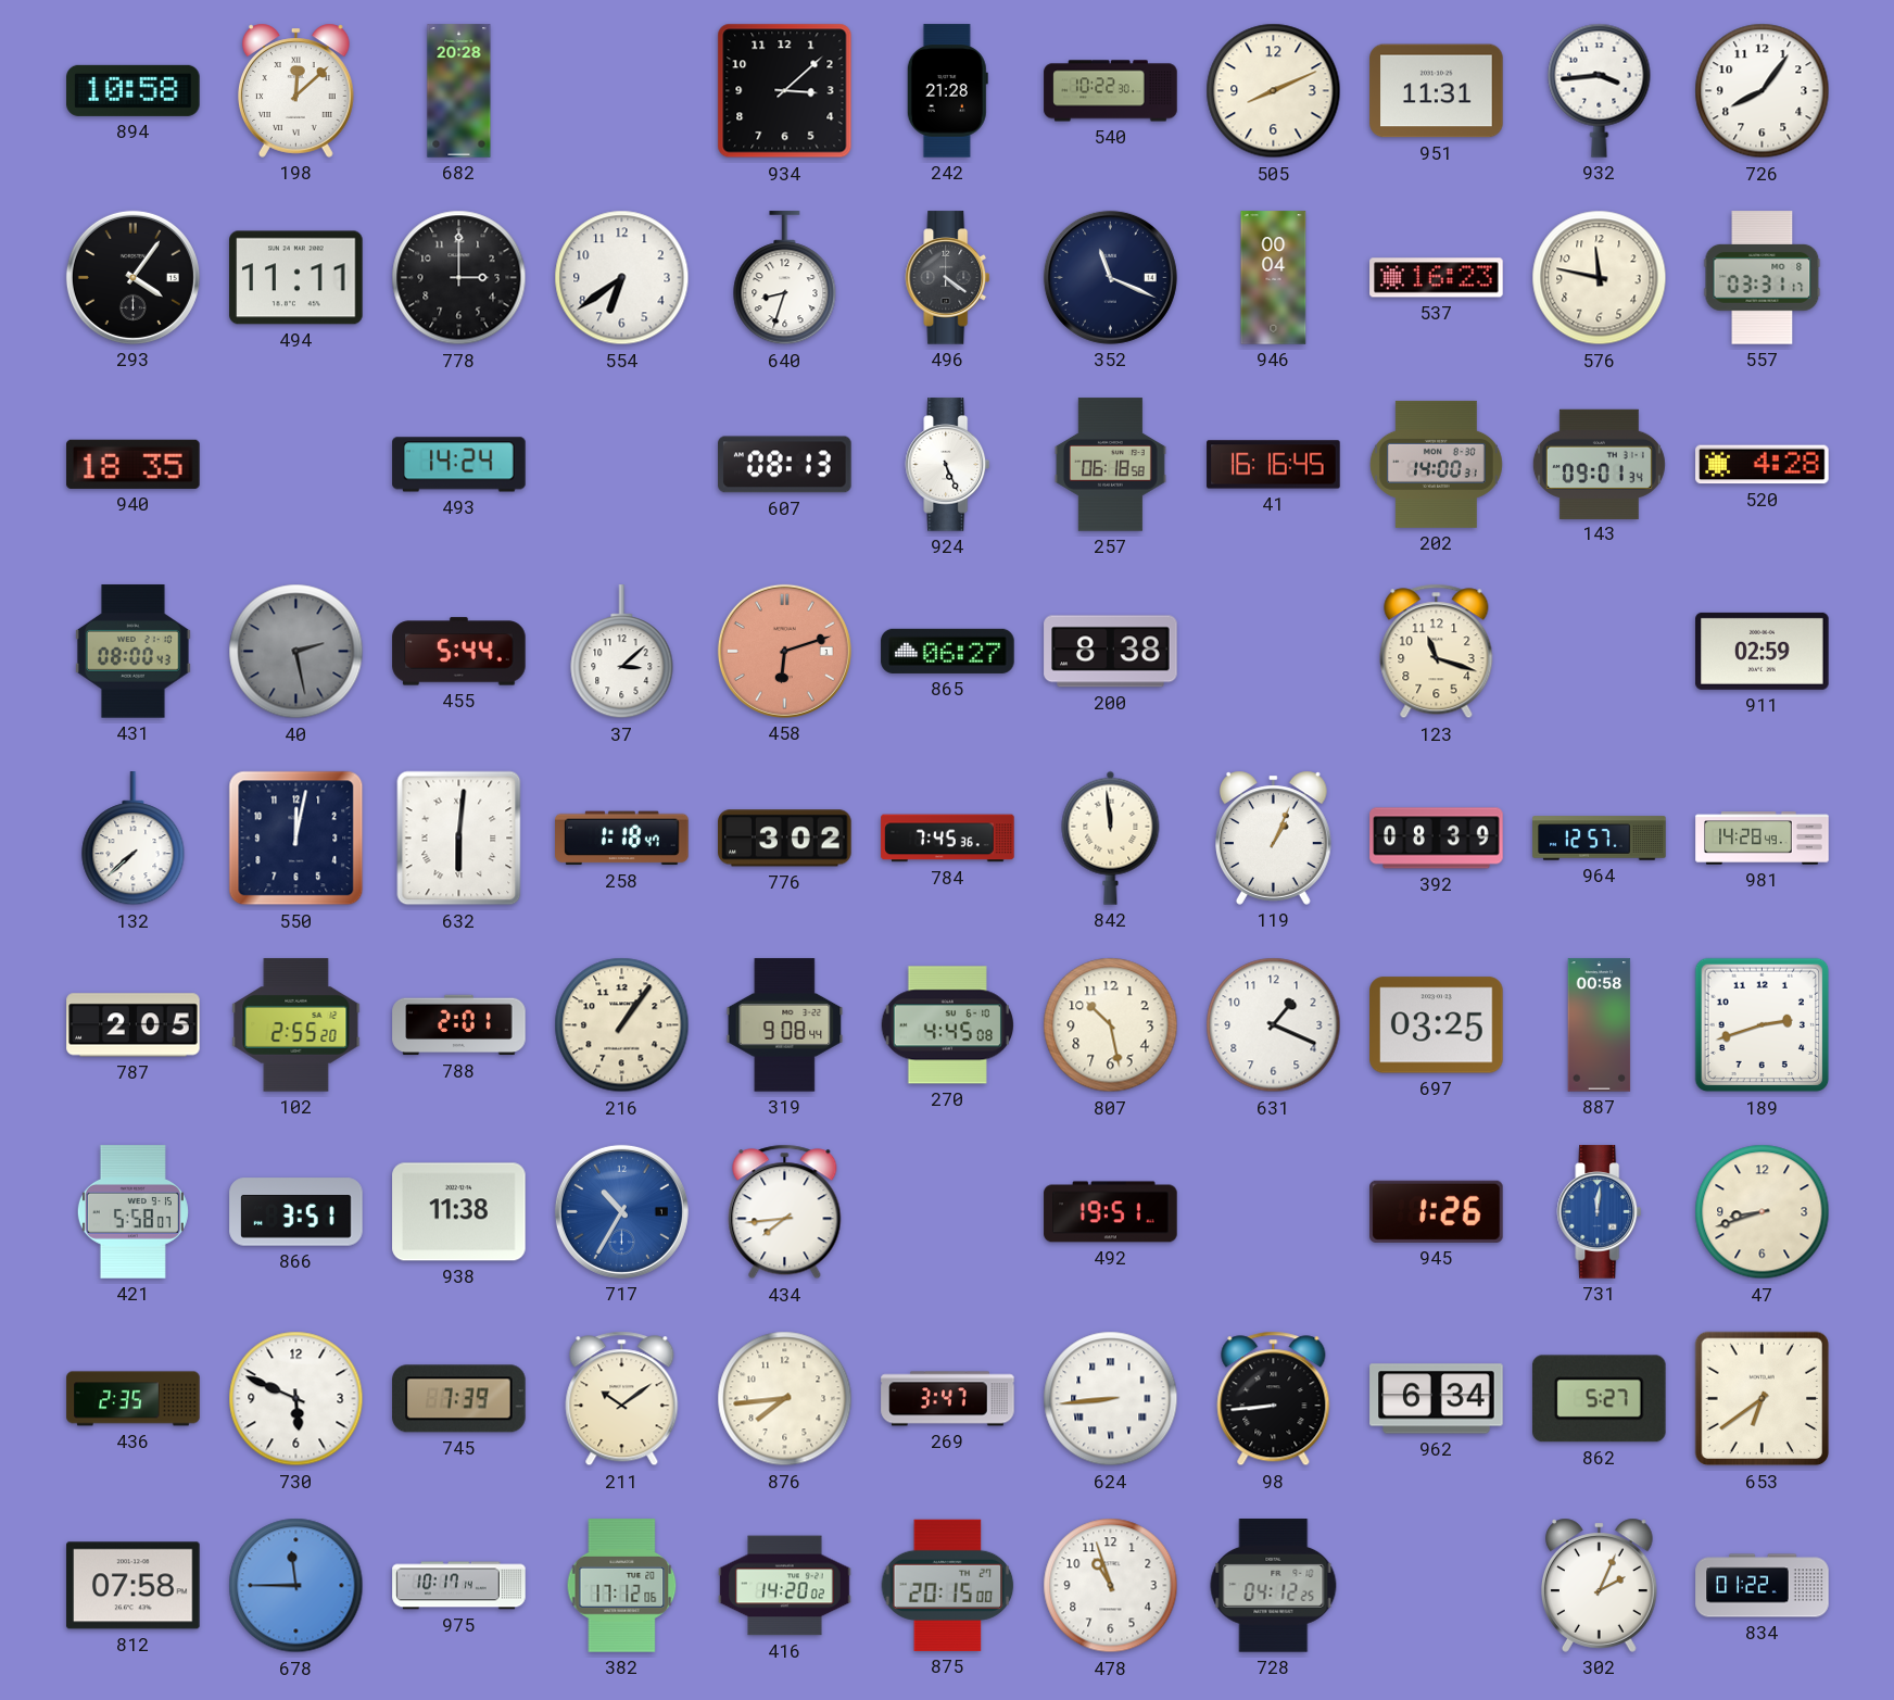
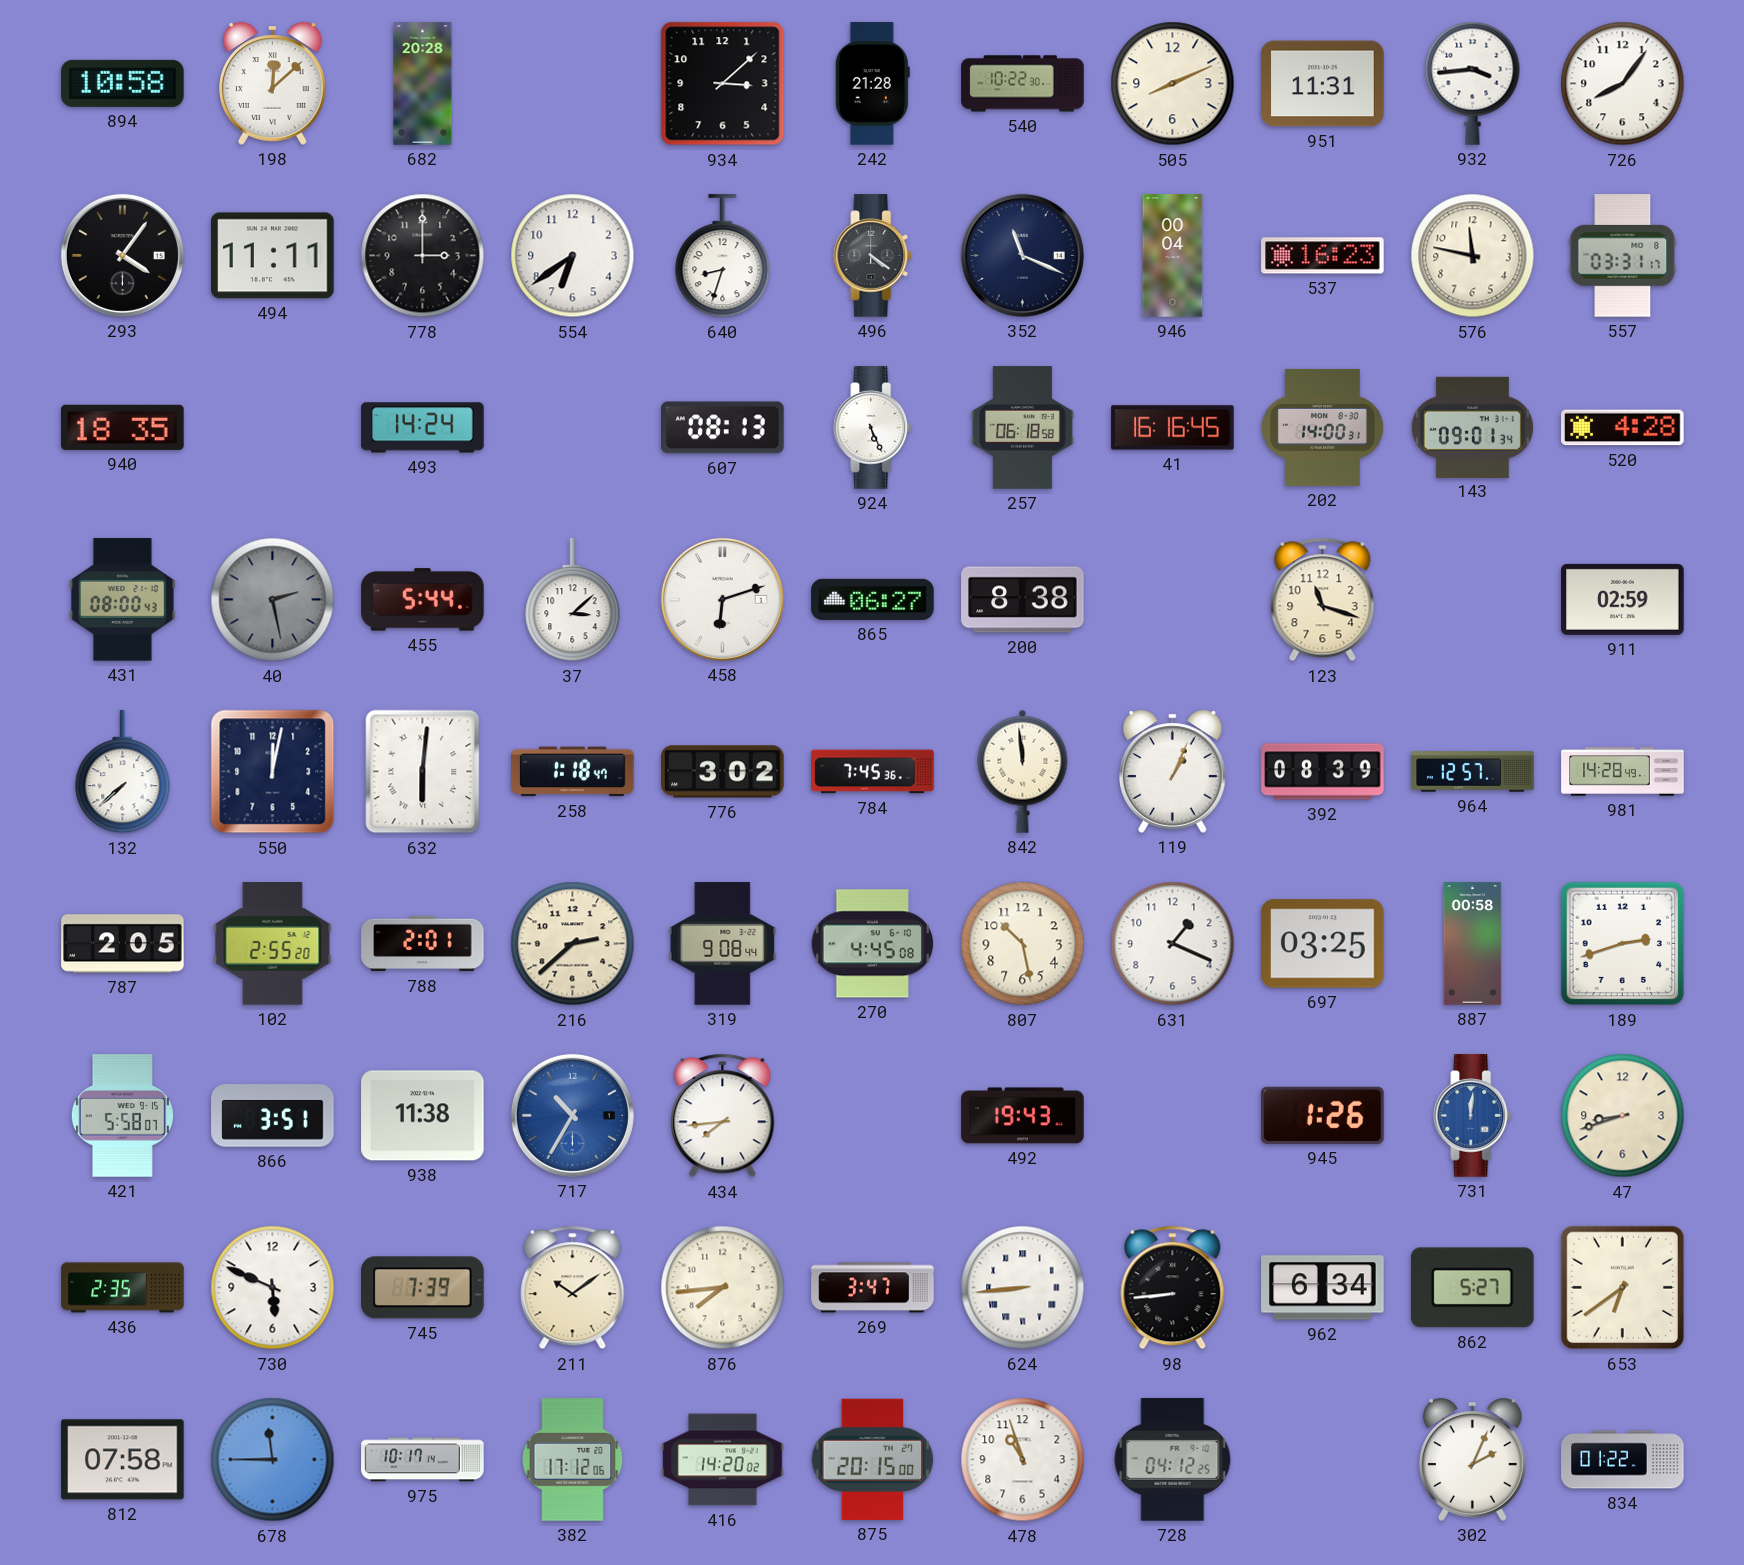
458 dial: salmon -> white (722, 599)
216: 1:06 -> 2:38 (573, 944)
492: 19:51 -> 19:43 (1023, 1116)
